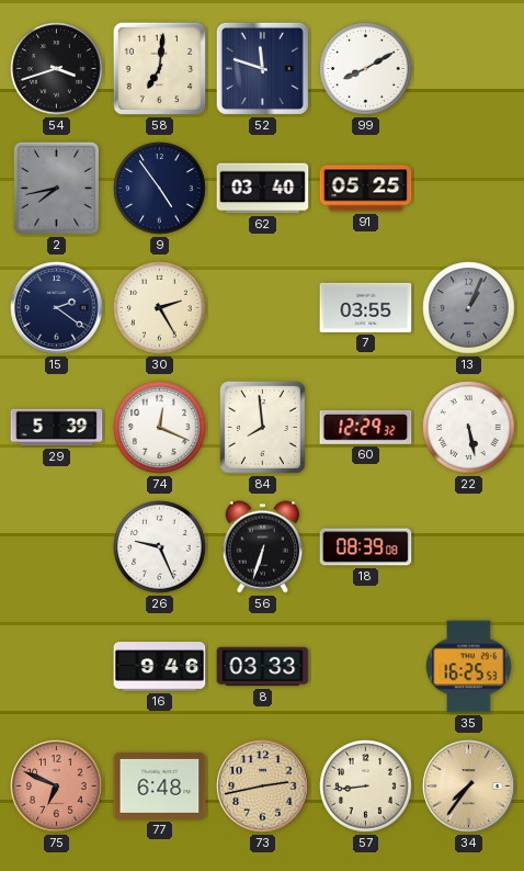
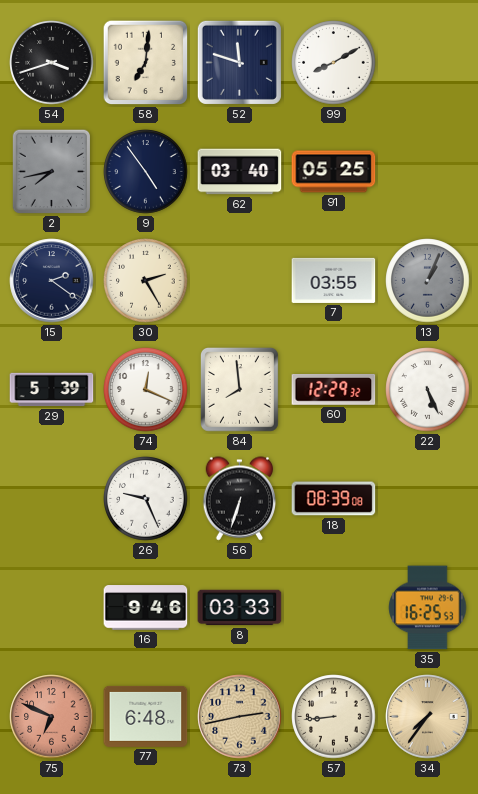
22: 5:28 -> 5:26 (428, 390)
